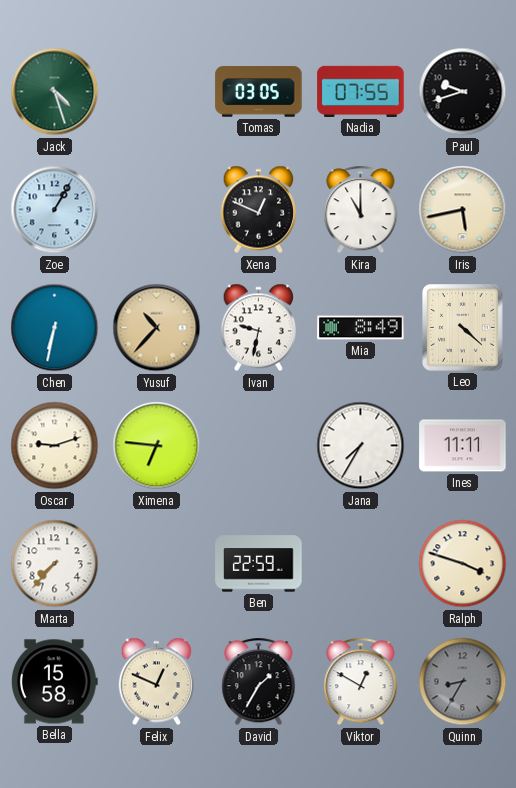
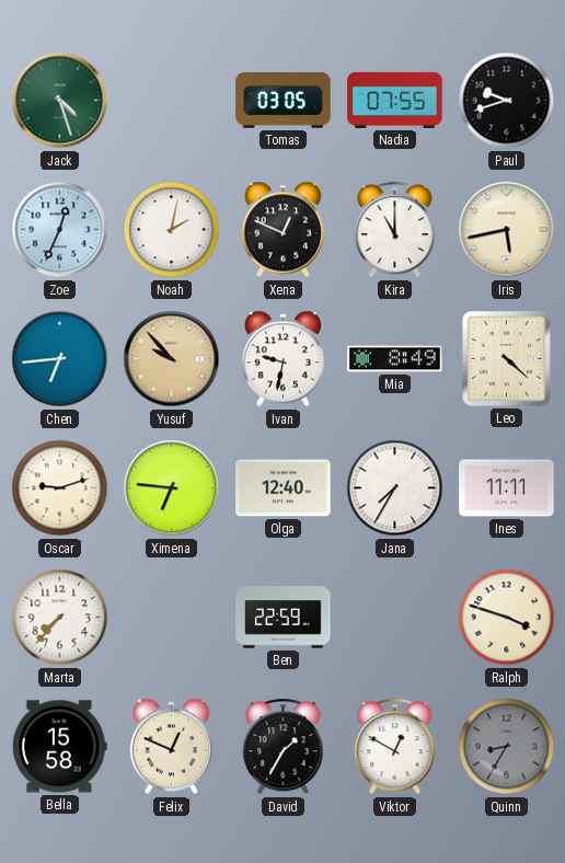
Zoe: 1:05 -> 12:34 (60, 230)
Noah: none -> 2:02 (172, 230)
Chen: 6:32 -> 6:44 (60, 359)
Yusuf: 10:37 -> 9:53 (172, 359)
Olga: none -> 12:40 (284, 488)
